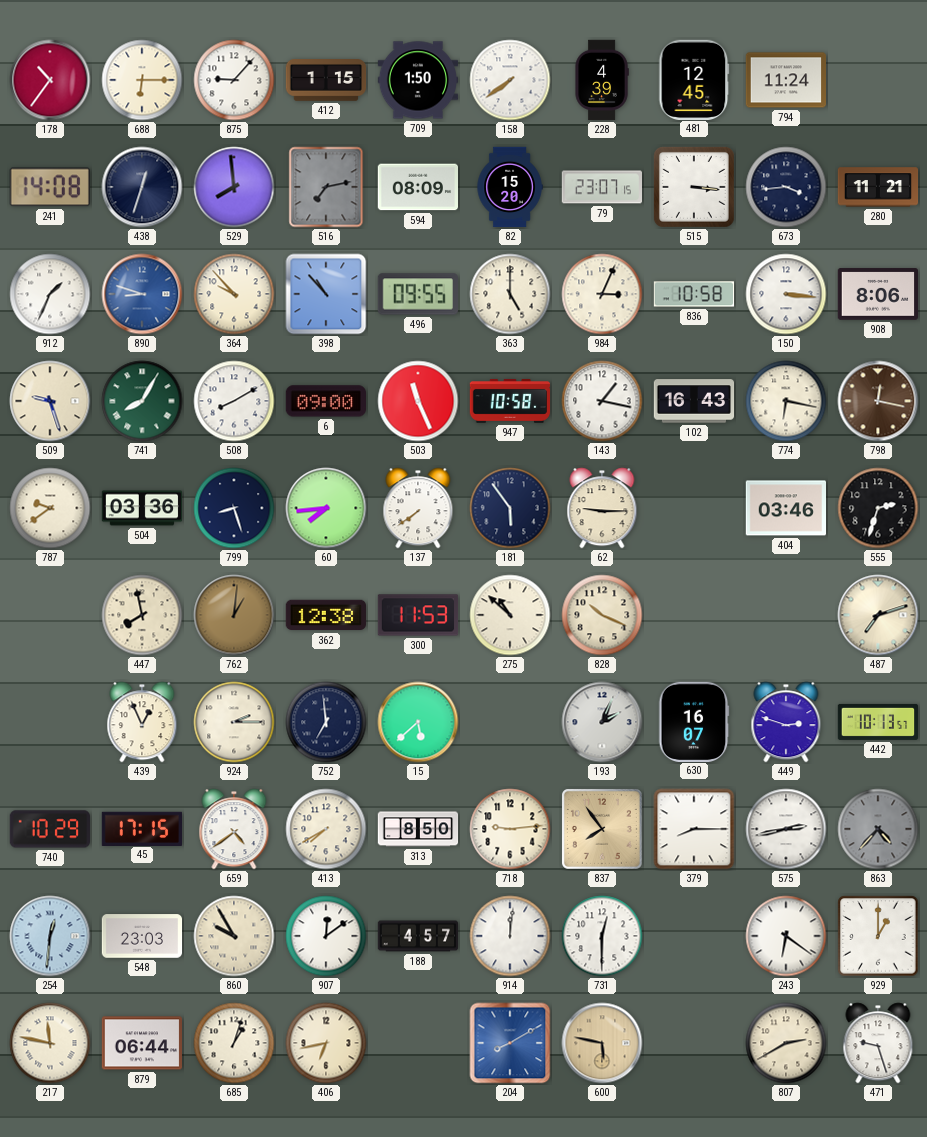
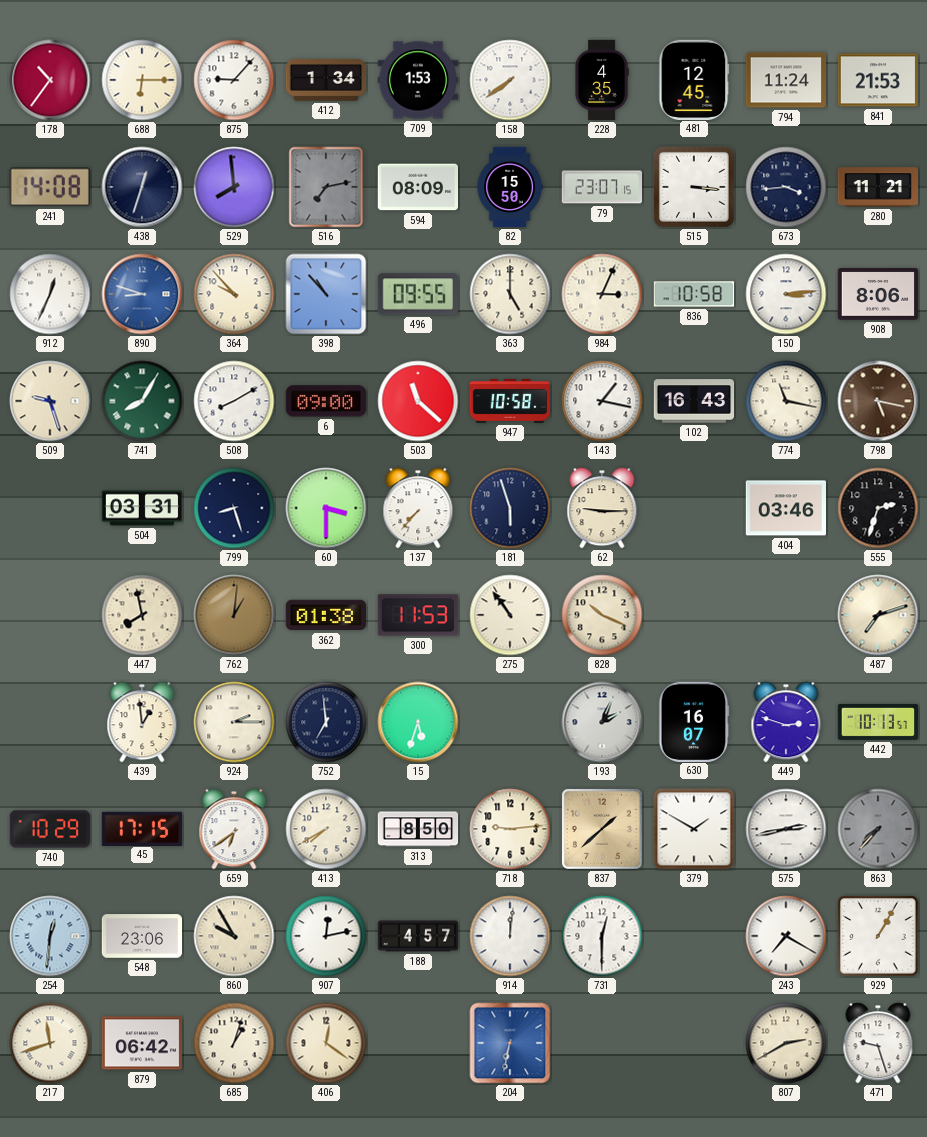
412: 1:15 -> 1:34 (326, 81)
709: 1:50 -> 1:53 (418, 80)
228: 4:39 -> 4:35 (602, 80)
841: none -> 21:53 (878, 80)
82: 15:20 -> 15:50 (510, 187)
912: 1:34 -> 12:34 (50, 294)
150: 3:16 -> 3:14 (786, 294)
503: 11:26 -> 11:22 (418, 401)
774: 6:17 -> 11:17 (786, 401)
798: 12:17 -> 5:17 (878, 401)
787: 9:39 -> none (50, 508)
504: 03:36 -> 03:31 (142, 508)
60: 7:44 -> 3:30 (326, 508)
137: 7:39 -> 7:37 (418, 508)
181: 5:54 -> 5:57 (510, 508)
362: 12:38 -> 01:38 (325, 615)
275: 10:52 -> 10:54 (510, 615)
439: 12:56 -> 12:59 (142, 722)
15: 5:38 -> 5:33 (418, 722)
659: 4:39 -> 6:39 (234, 829)
837: 7:54 -> 1:38 (602, 829)
379: 8:15 -> 1:50 (694, 829)
863: 4:37 -> 7:37 (878, 829)
548: 23:03 -> 23:06 (142, 936)
907: 12:09 -> 12:13 (326, 936)
243: 6:21 -> 7:20 (786, 936)
929: 1:00 -> 1:05 (878, 936)
217: 11:47 -> 11:42 (50, 1043)
879: 06:44 -> 06:42 (141, 1043)
406: 6:43 -> 12:21 (326, 1043)
204: 8:10 -> 6:32 (510, 1043)
600: 5:47 -> none (602, 1043)
